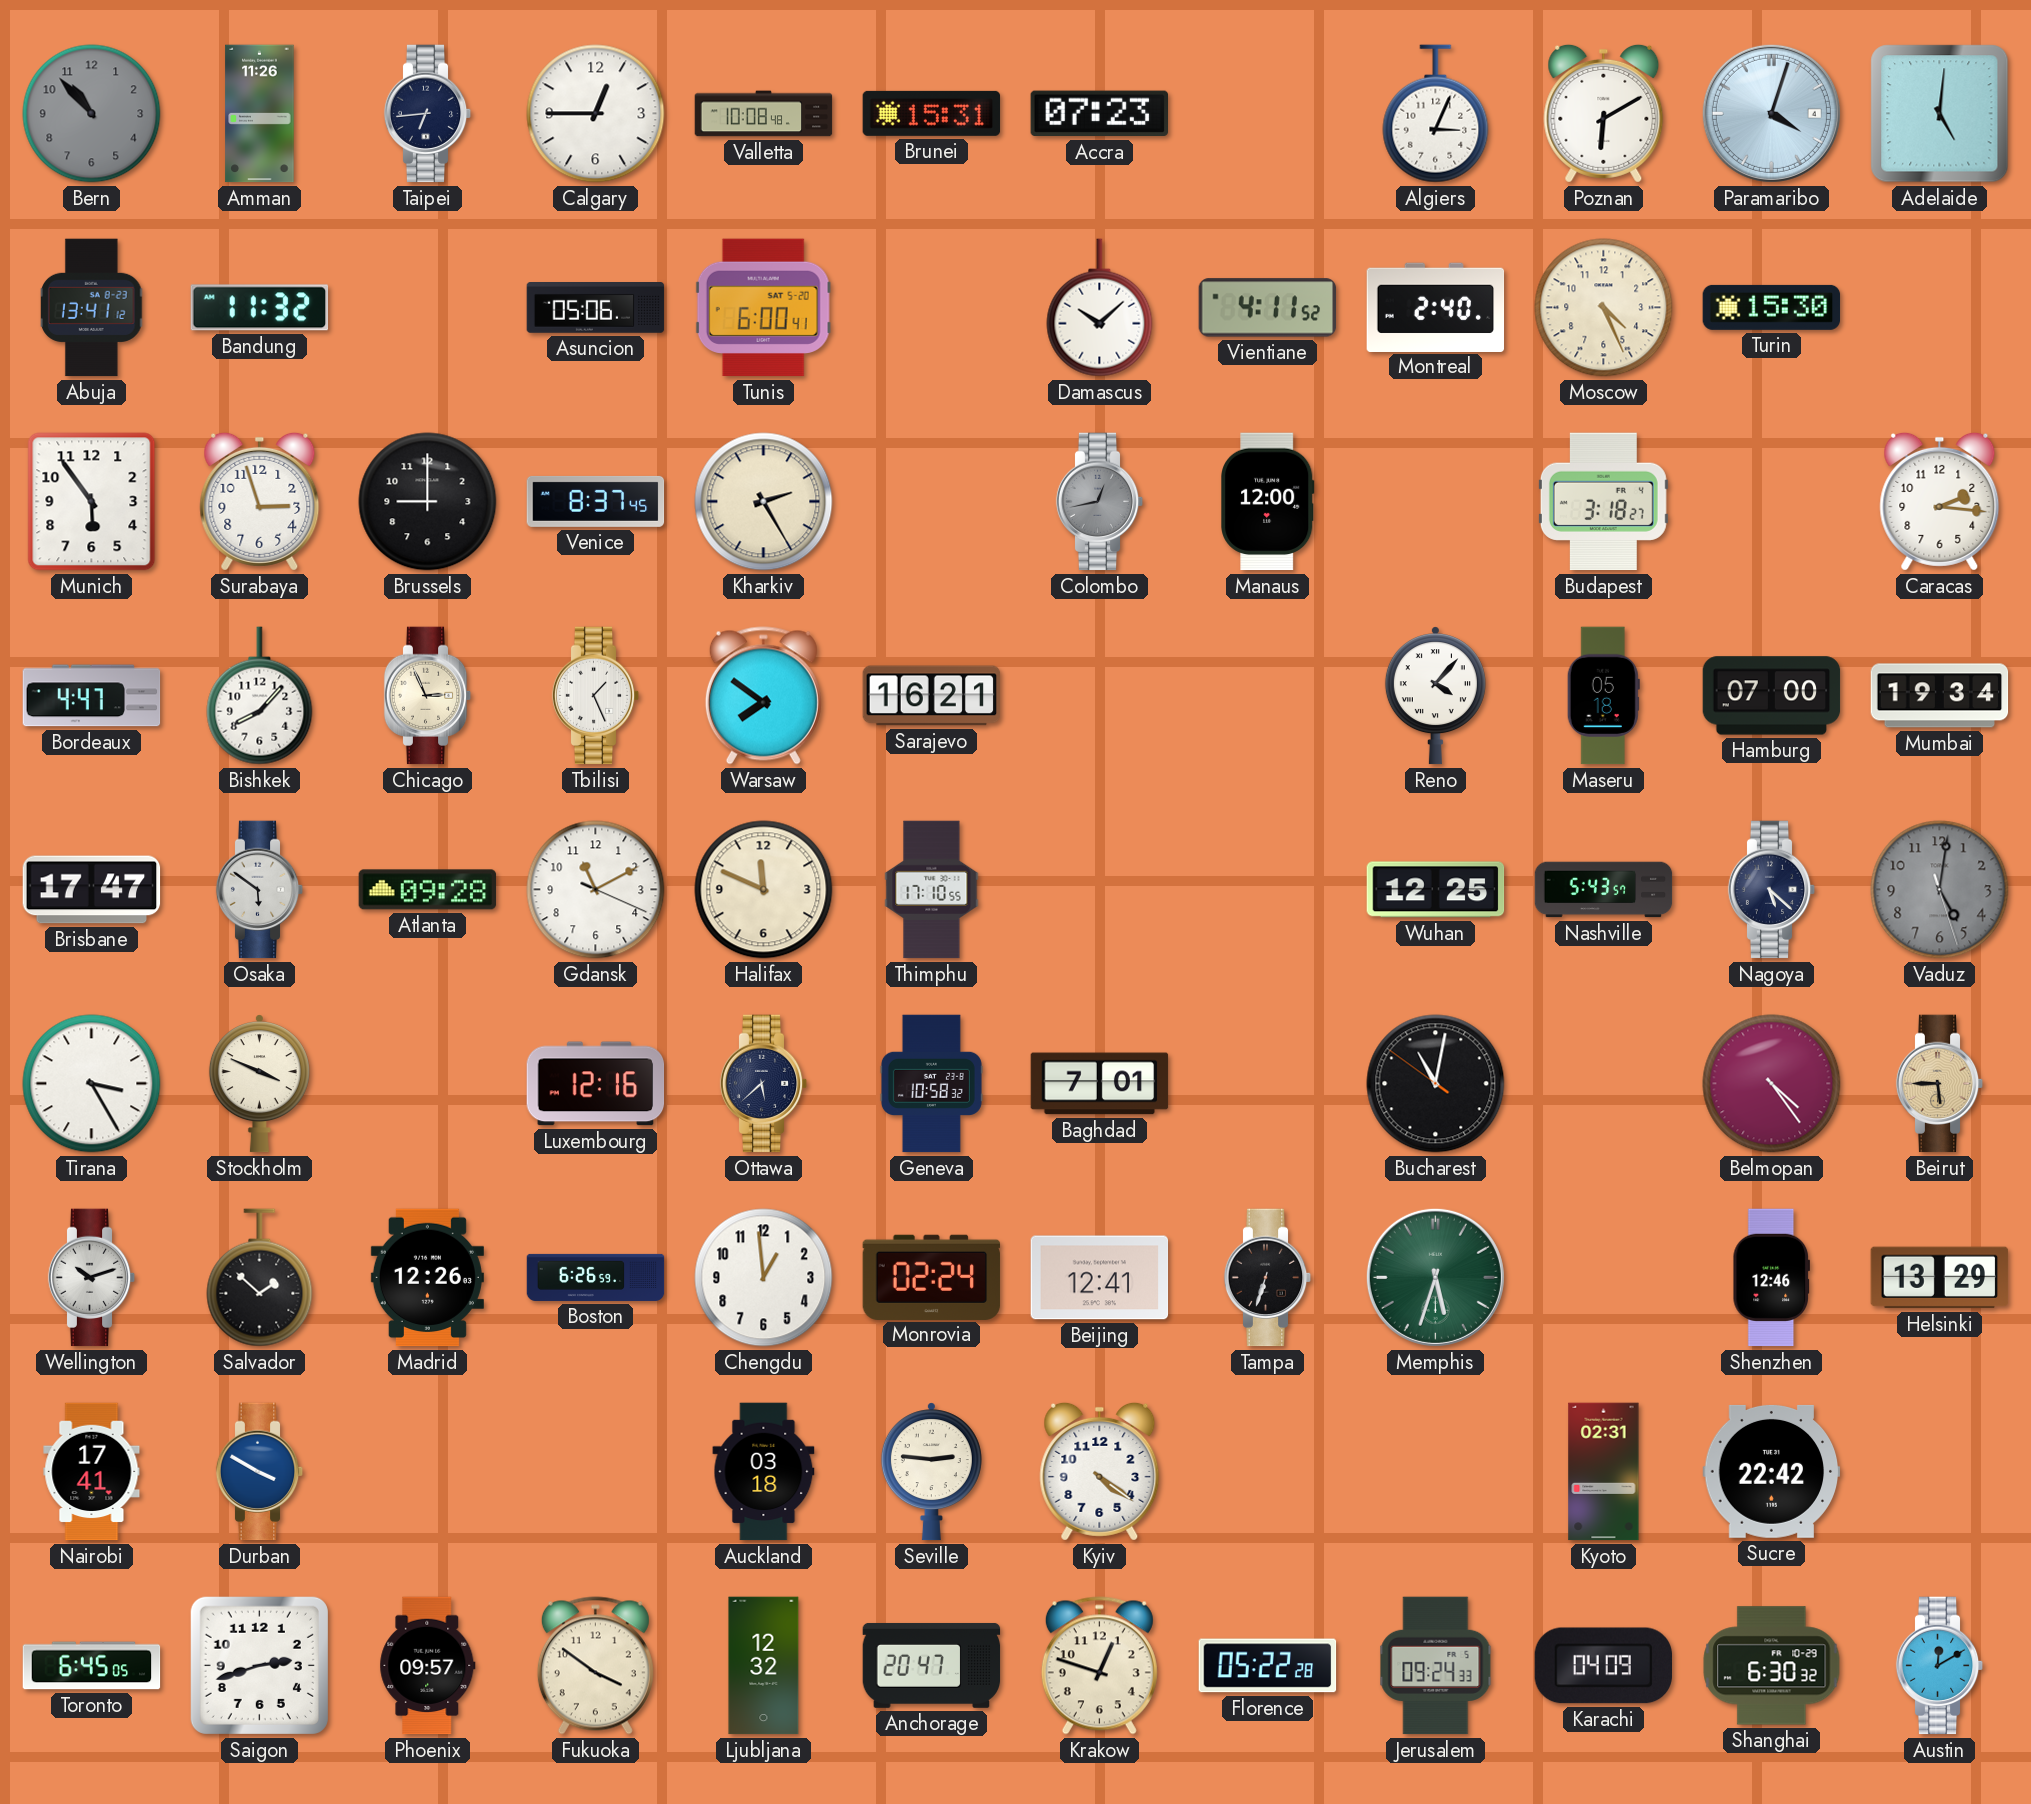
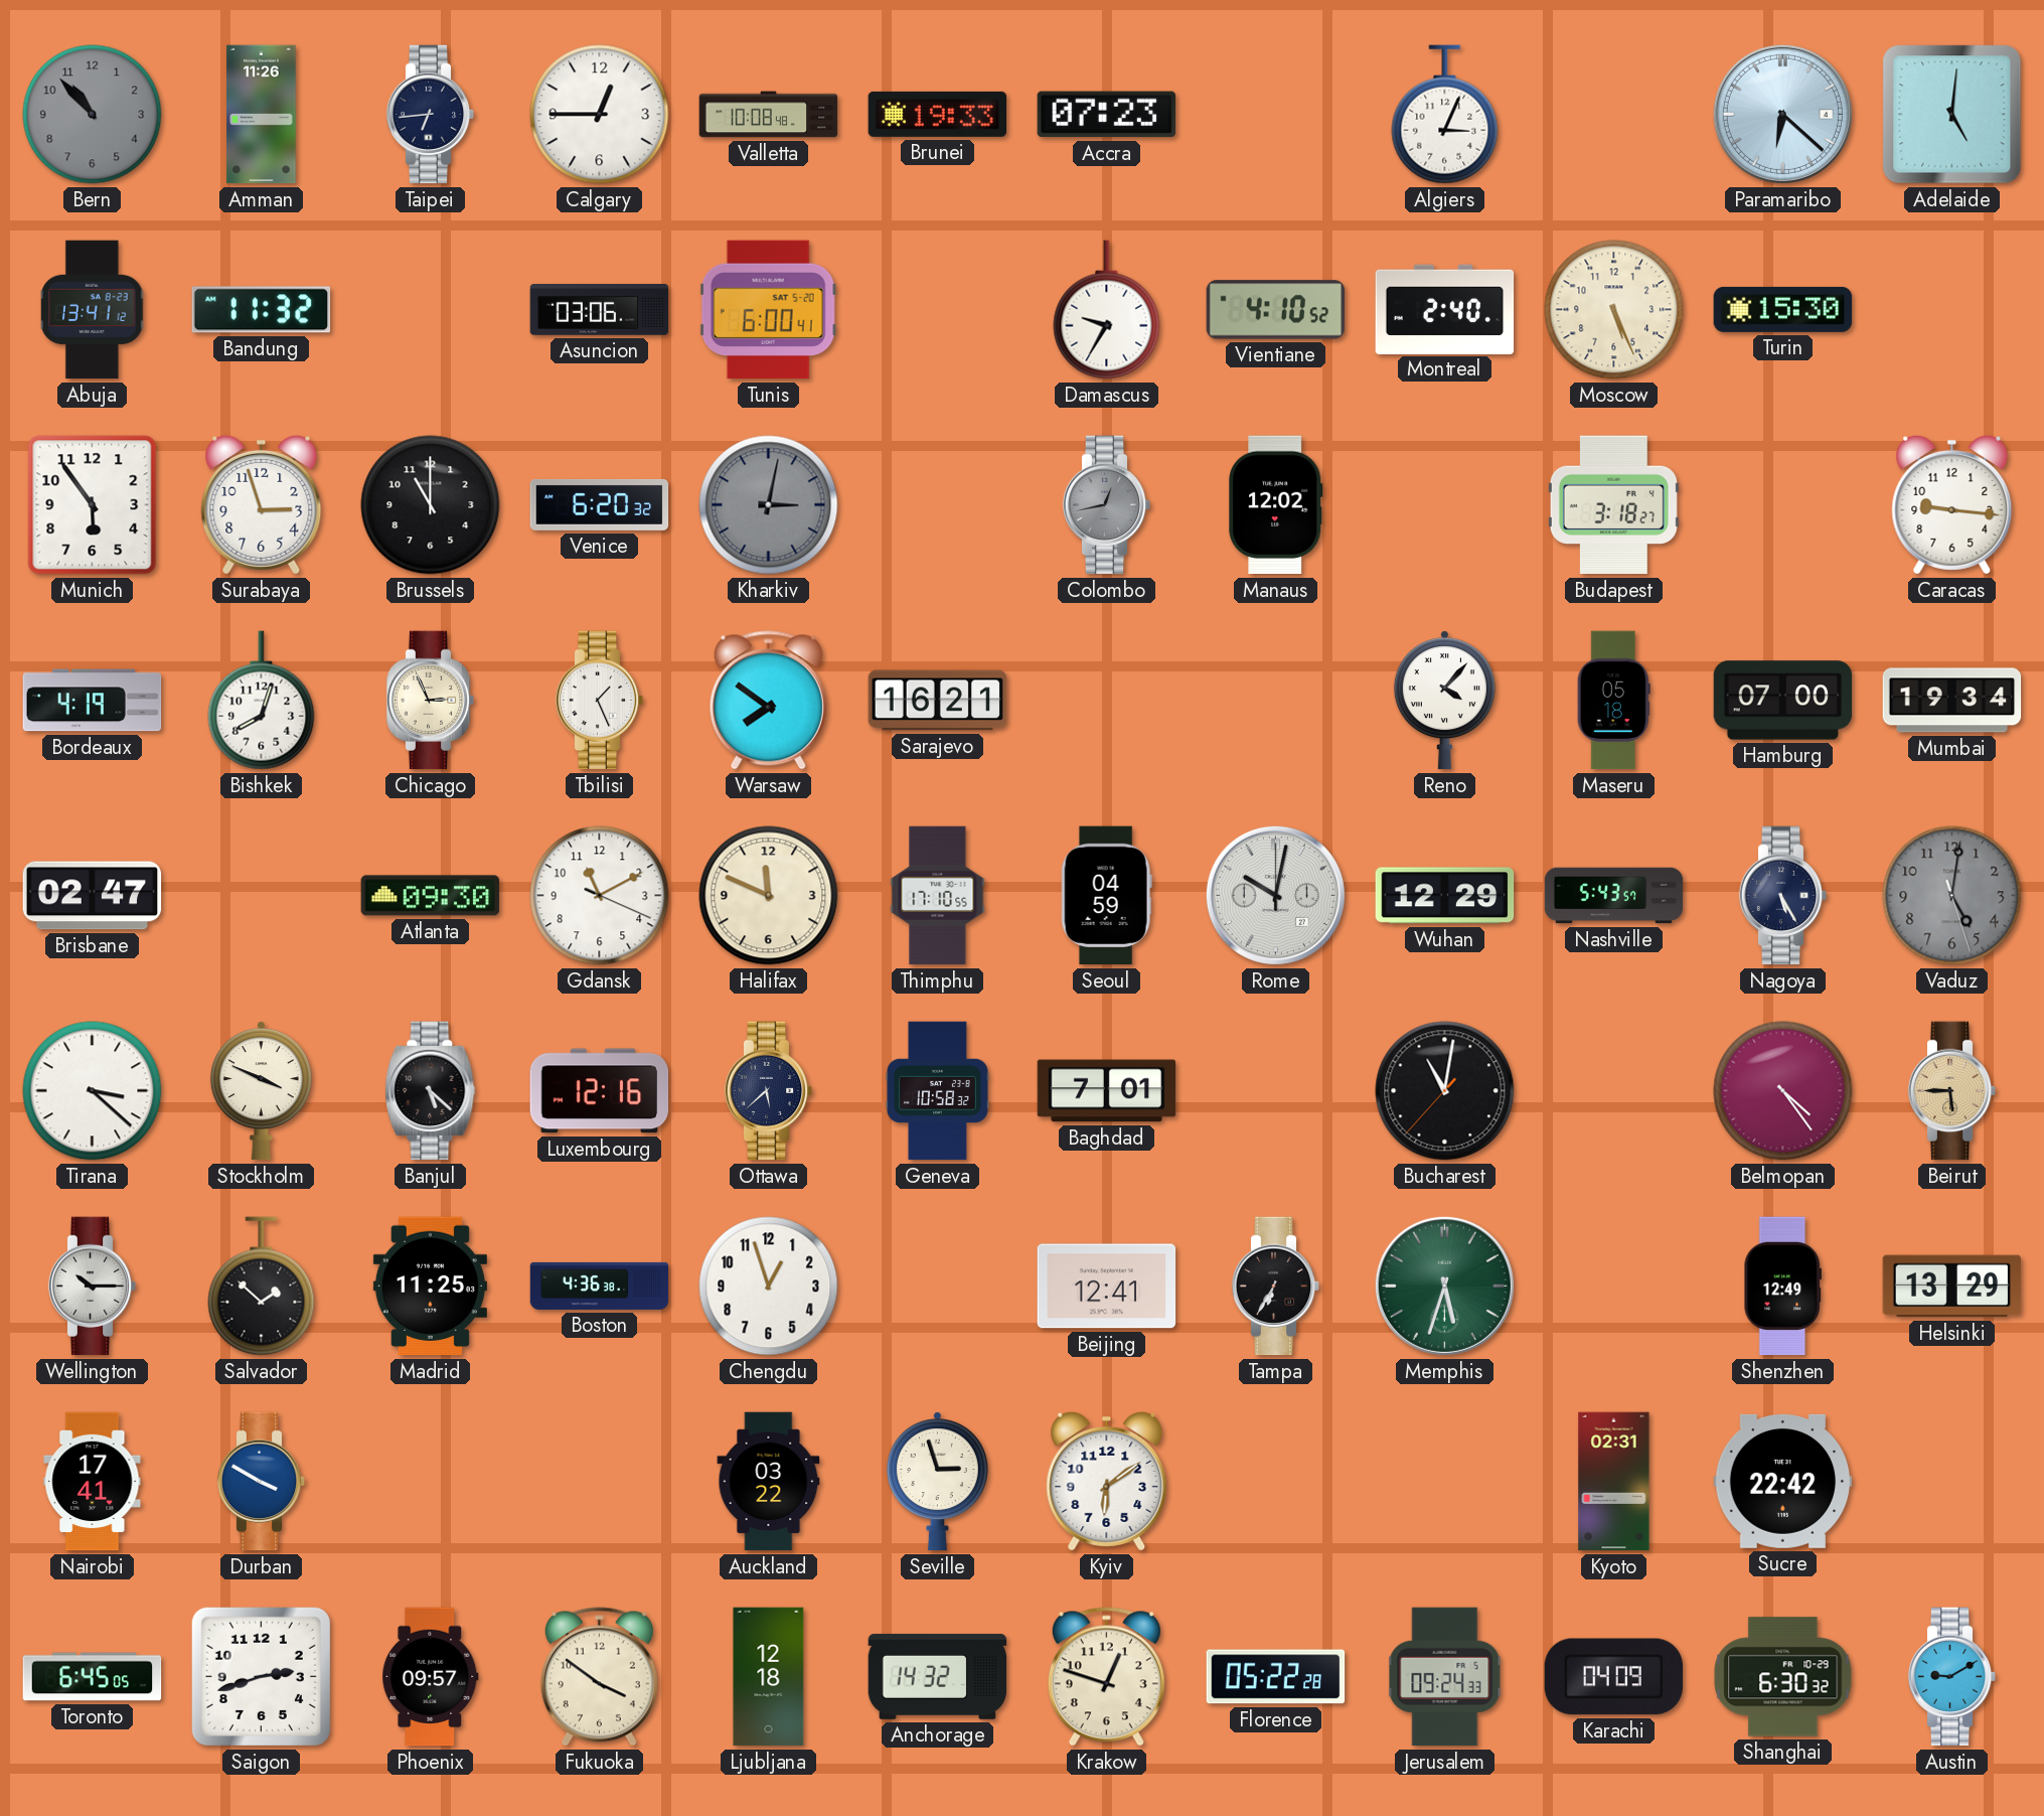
Brunei: 15:31 -> 19:33 (938, 114)
Poznan: 6:10 -> none (1604, 113)
Paramaribo: 4:03 -> 6:22 (1782, 114)
Asuncion: 05:06 -> 03:06 (600, 310)
Damascus: 10:08 -> 9:35 (1107, 310)
Vientiane: 4:11 -> 4:10 (1276, 310)
Moscow: 4:26 -> 5:26 (1614, 310)
Brussels: 9:00 -> 11:00 (431, 505)
Venice: 8:37 -> 6:20 (600, 504)
Kharkiv: 2:25 -> 3:02 (769, 505)
Kharkiv dial: cream -> grey (769, 505)
Manaus: 12:00 -> 12:02 (1276, 505)
Caracas: 2:16 -> 9:16 (1952, 504)
Bordeaux: 4:47 -> 4:19 (93, 701)
Bishkek: 8:07 -> 8:03 (262, 701)
Brisbane: 17:47 -> 02:47 (93, 896)
Osaka: 5:51 -> none (260, 890)
Atlanta: 09:28 -> 09:30 (431, 896)
Seoul: none -> 04:59 (1106, 896)
Rome: none -> 10:02 (1275, 895)
Wuhan: 12:25 -> 12:29 (1445, 896)
Nagoya: 5:22 -> 5:25 (1783, 896)
Tirana: 3:25 -> 3:22 (93, 1091)
Banjul: none -> 5:22 (431, 1091)
Bucharest: 11:01:51 -> 11:01:37 (1445, 1091)
Wellington: 10:12 -> 10:15 (93, 1287)
Madrid: 12:26 -> 11:25 (430, 1287)
Boston: 6:26 -> 4:36 (600, 1285)
Chengdu: 12:59 -> 12:57 (769, 1287)
Monrovia: 02:24 -> none (932, 1277)
Tampa: 6:33 -> 6:35 (1276, 1287)
Shenzhen: 12:46 -> 12:49 (1782, 1287)
Auckland: 03:18 -> 03:22 (769, 1482)
Seville: 2:46 -> 2:57 (937, 1482)
Kyiv: 4:21 -> 6:09 (1107, 1481)
Ljubljana: 12:32 -> 12:18 (769, 1677)
Anchorage: 20:47 -> 14:32 (938, 1676)
Austin: 12:10 -> 9:10 (1952, 1677)
